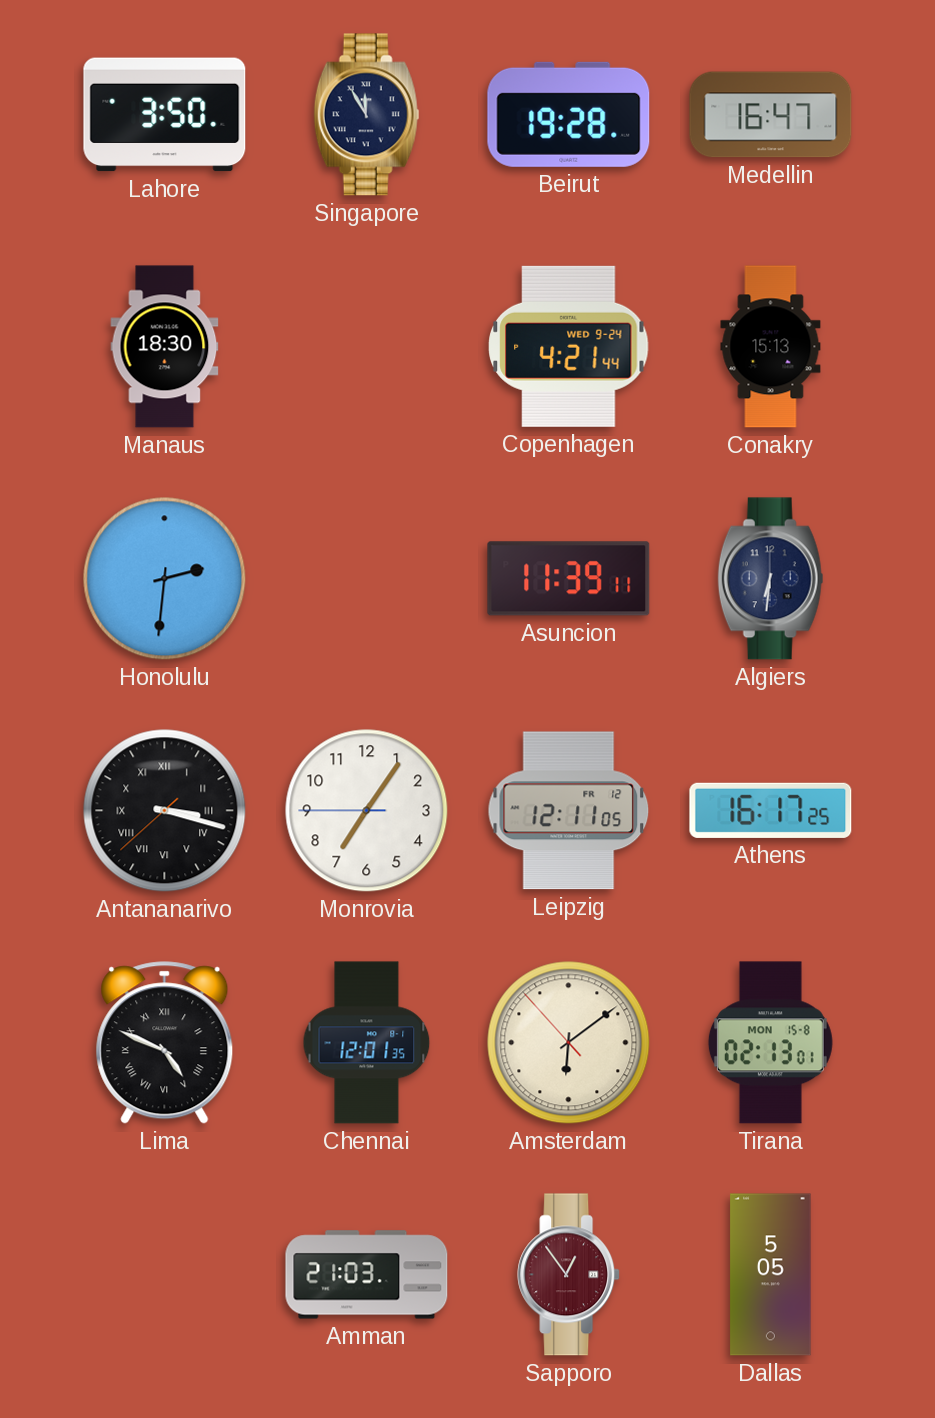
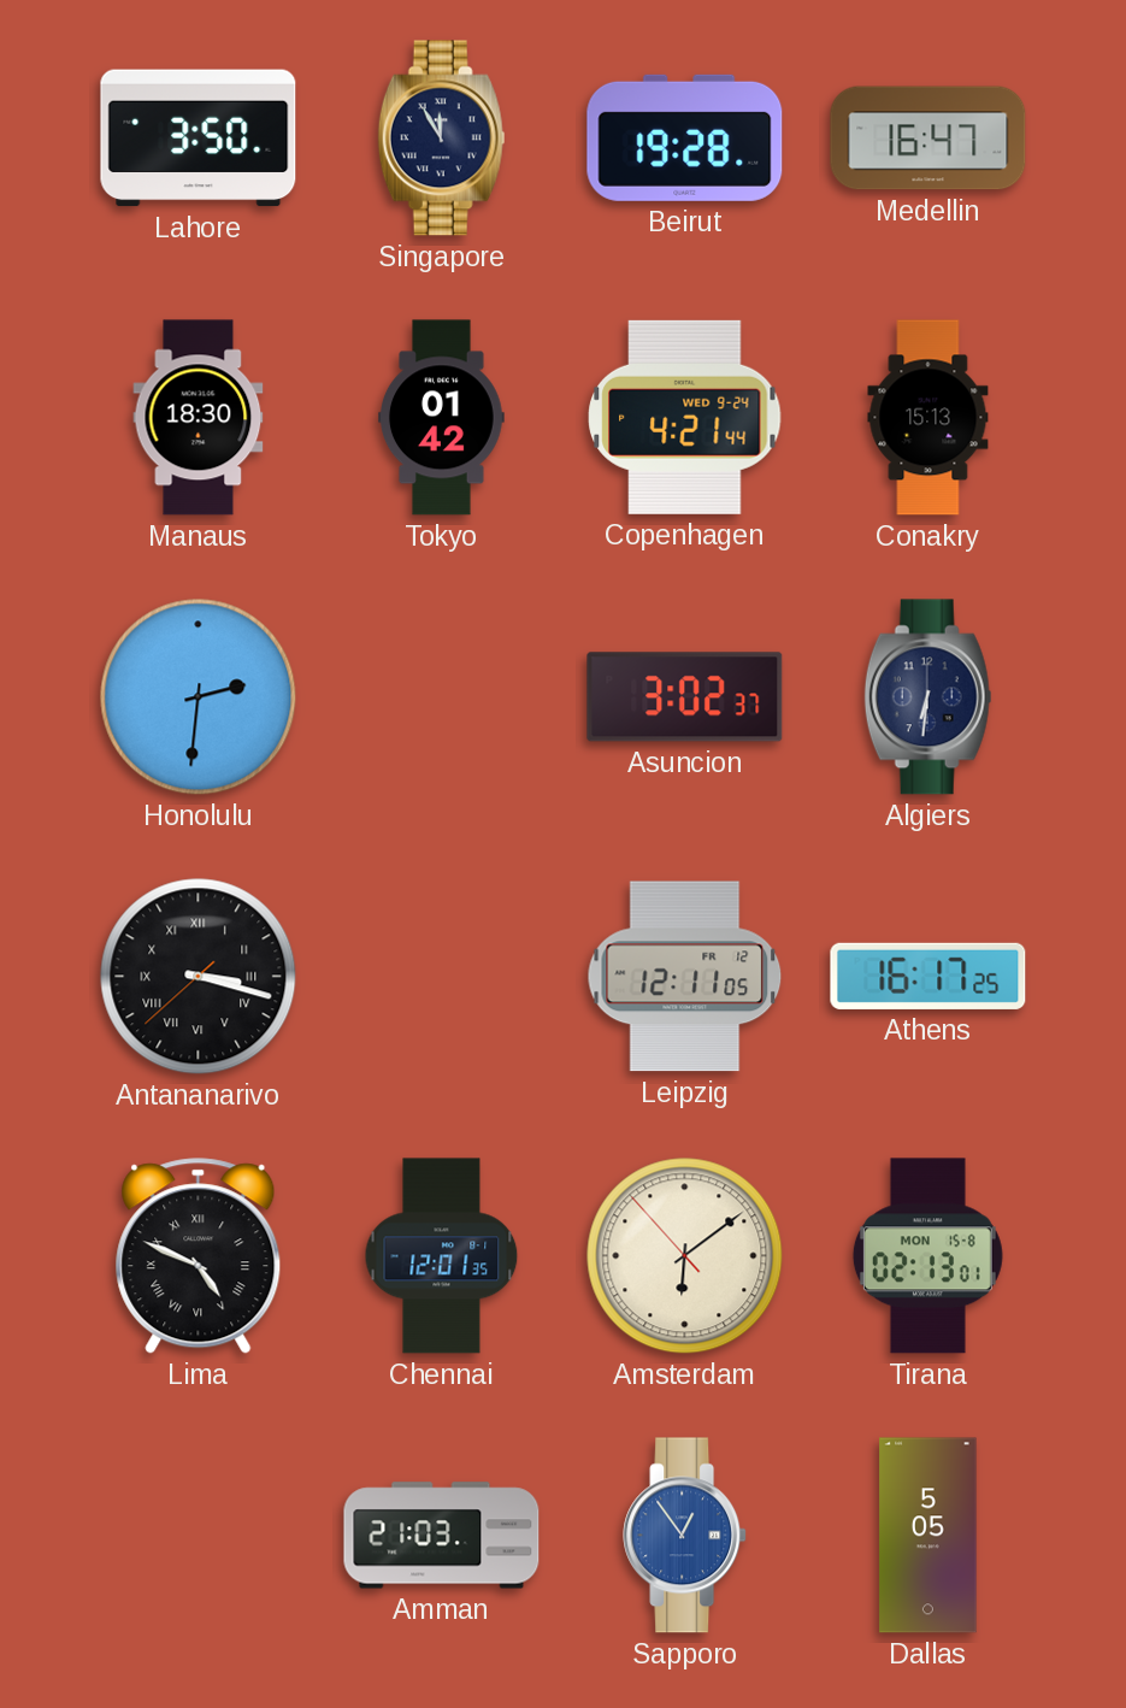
Tokyo: none -> 01:42 (442, 418)
Asuncion: 11:39 -> 3:02 (685, 697)
Monrovia: 7:05 -> none (367, 811)
Sapporo dial: burgundy -> blue (685, 1536)
